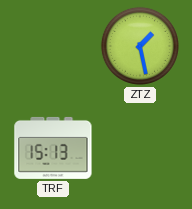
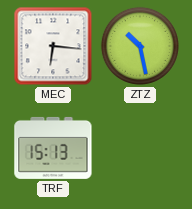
MEC: none -> 6:16 (53, 46)
ZTZ: 1:28 -> 10:28 (140, 46)
